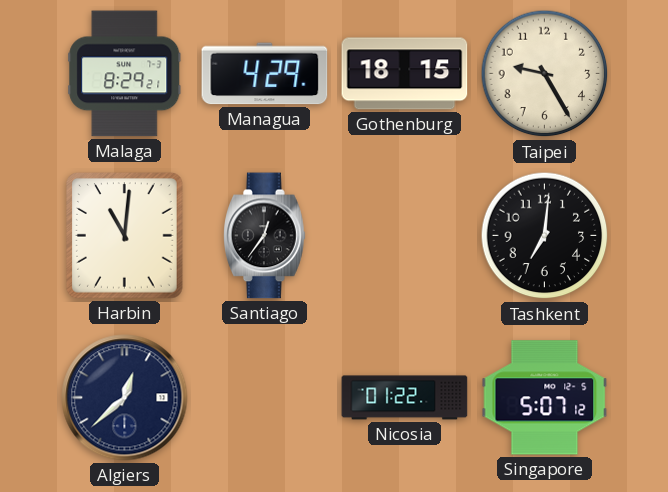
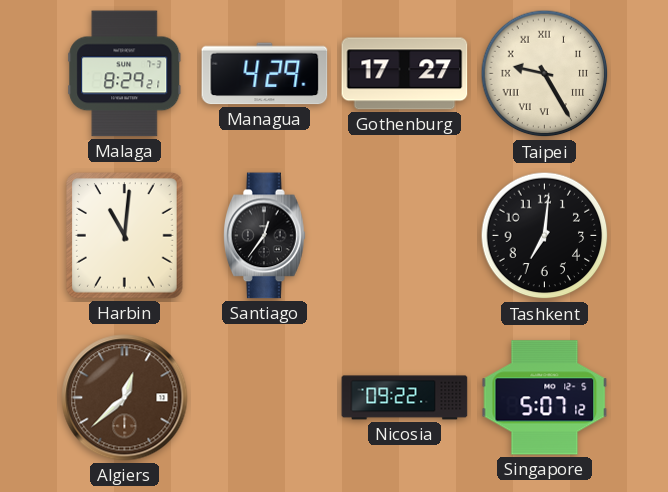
Gothenburg: 18:15 -> 17:27 (405, 74)
Taipei numerals: Arabic -> Roman (545, 74)
Algiers dial: navy -> brown (125, 398)
Nicosia: 01:22 -> 09:22 (405, 398)
